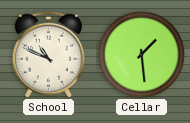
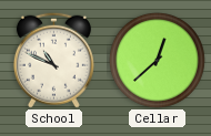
Cellar: 1:29 -> 12:38 (157, 60)
